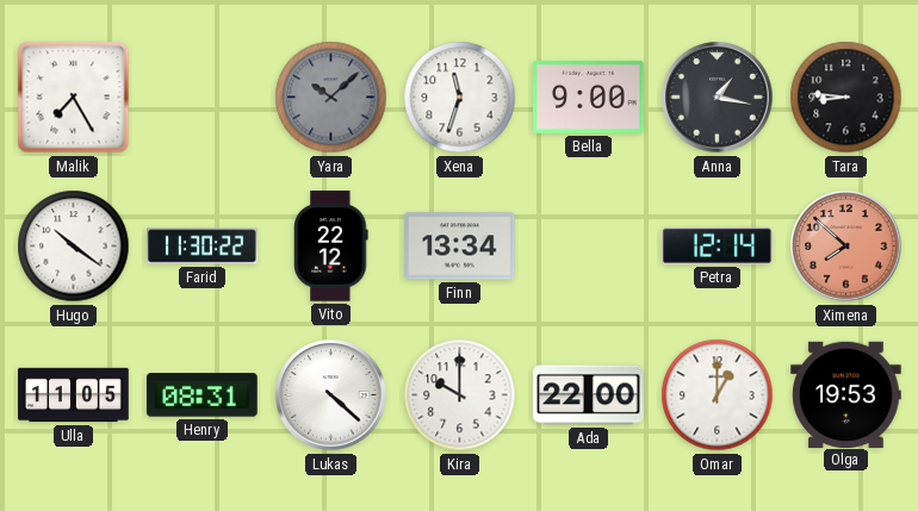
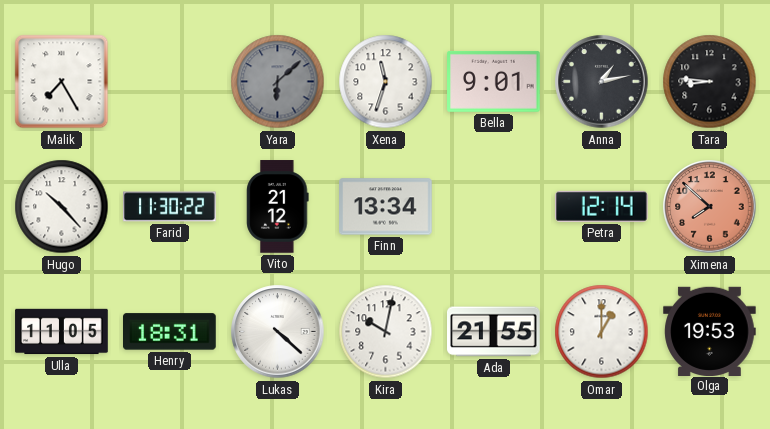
Yara: 10:08 -> 6:08 (278, 82)
Bella: 9:00 -> 9:01 (494, 81)
Anna: 1:17 -> 1:13 (602, 82)
Hugo: 10:21 -> 10:23 (62, 207)
Vito: 22:12 -> 21:12 (278, 207)
Henry: 08:31 -> 18:31 (170, 332)
Kira: 10:00 -> 10:02 (386, 332)
Ada: 22:00 -> 21:55 (494, 332)
